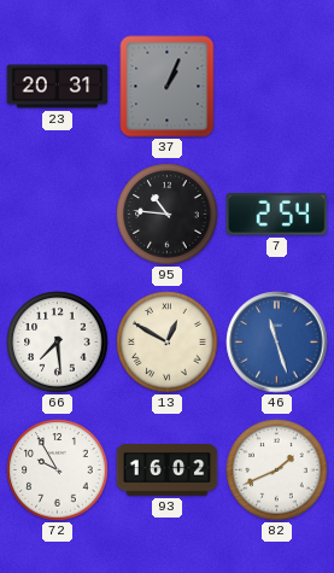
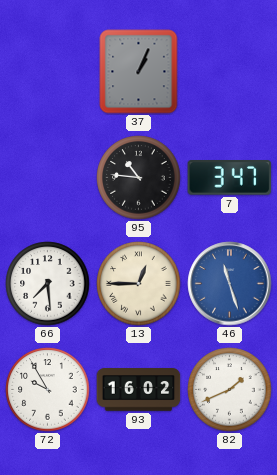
23: 20:31 -> none (58, 87)
7: 2:54 -> 3:47 (230, 178)
13: 12:50 -> 12:45 (139, 284)
